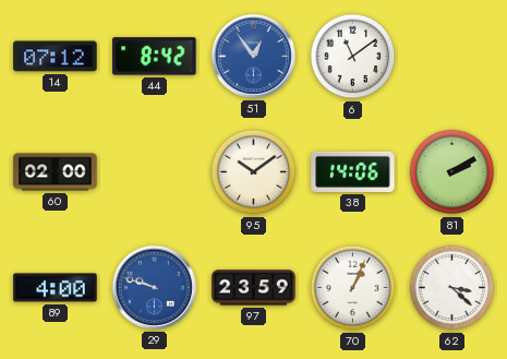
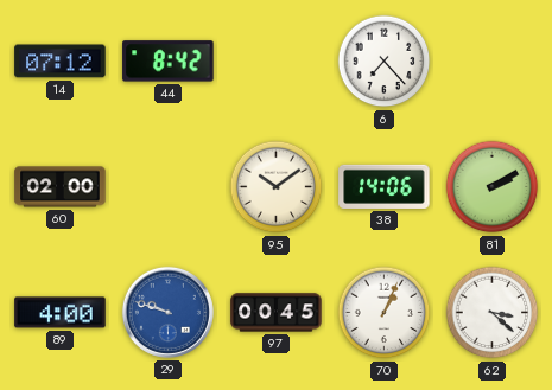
51: 12:54 -> none (253, 56)
6: 11:09 -> 7:23 (385, 62)
97: 23:59 -> 00:45 (277, 313)
